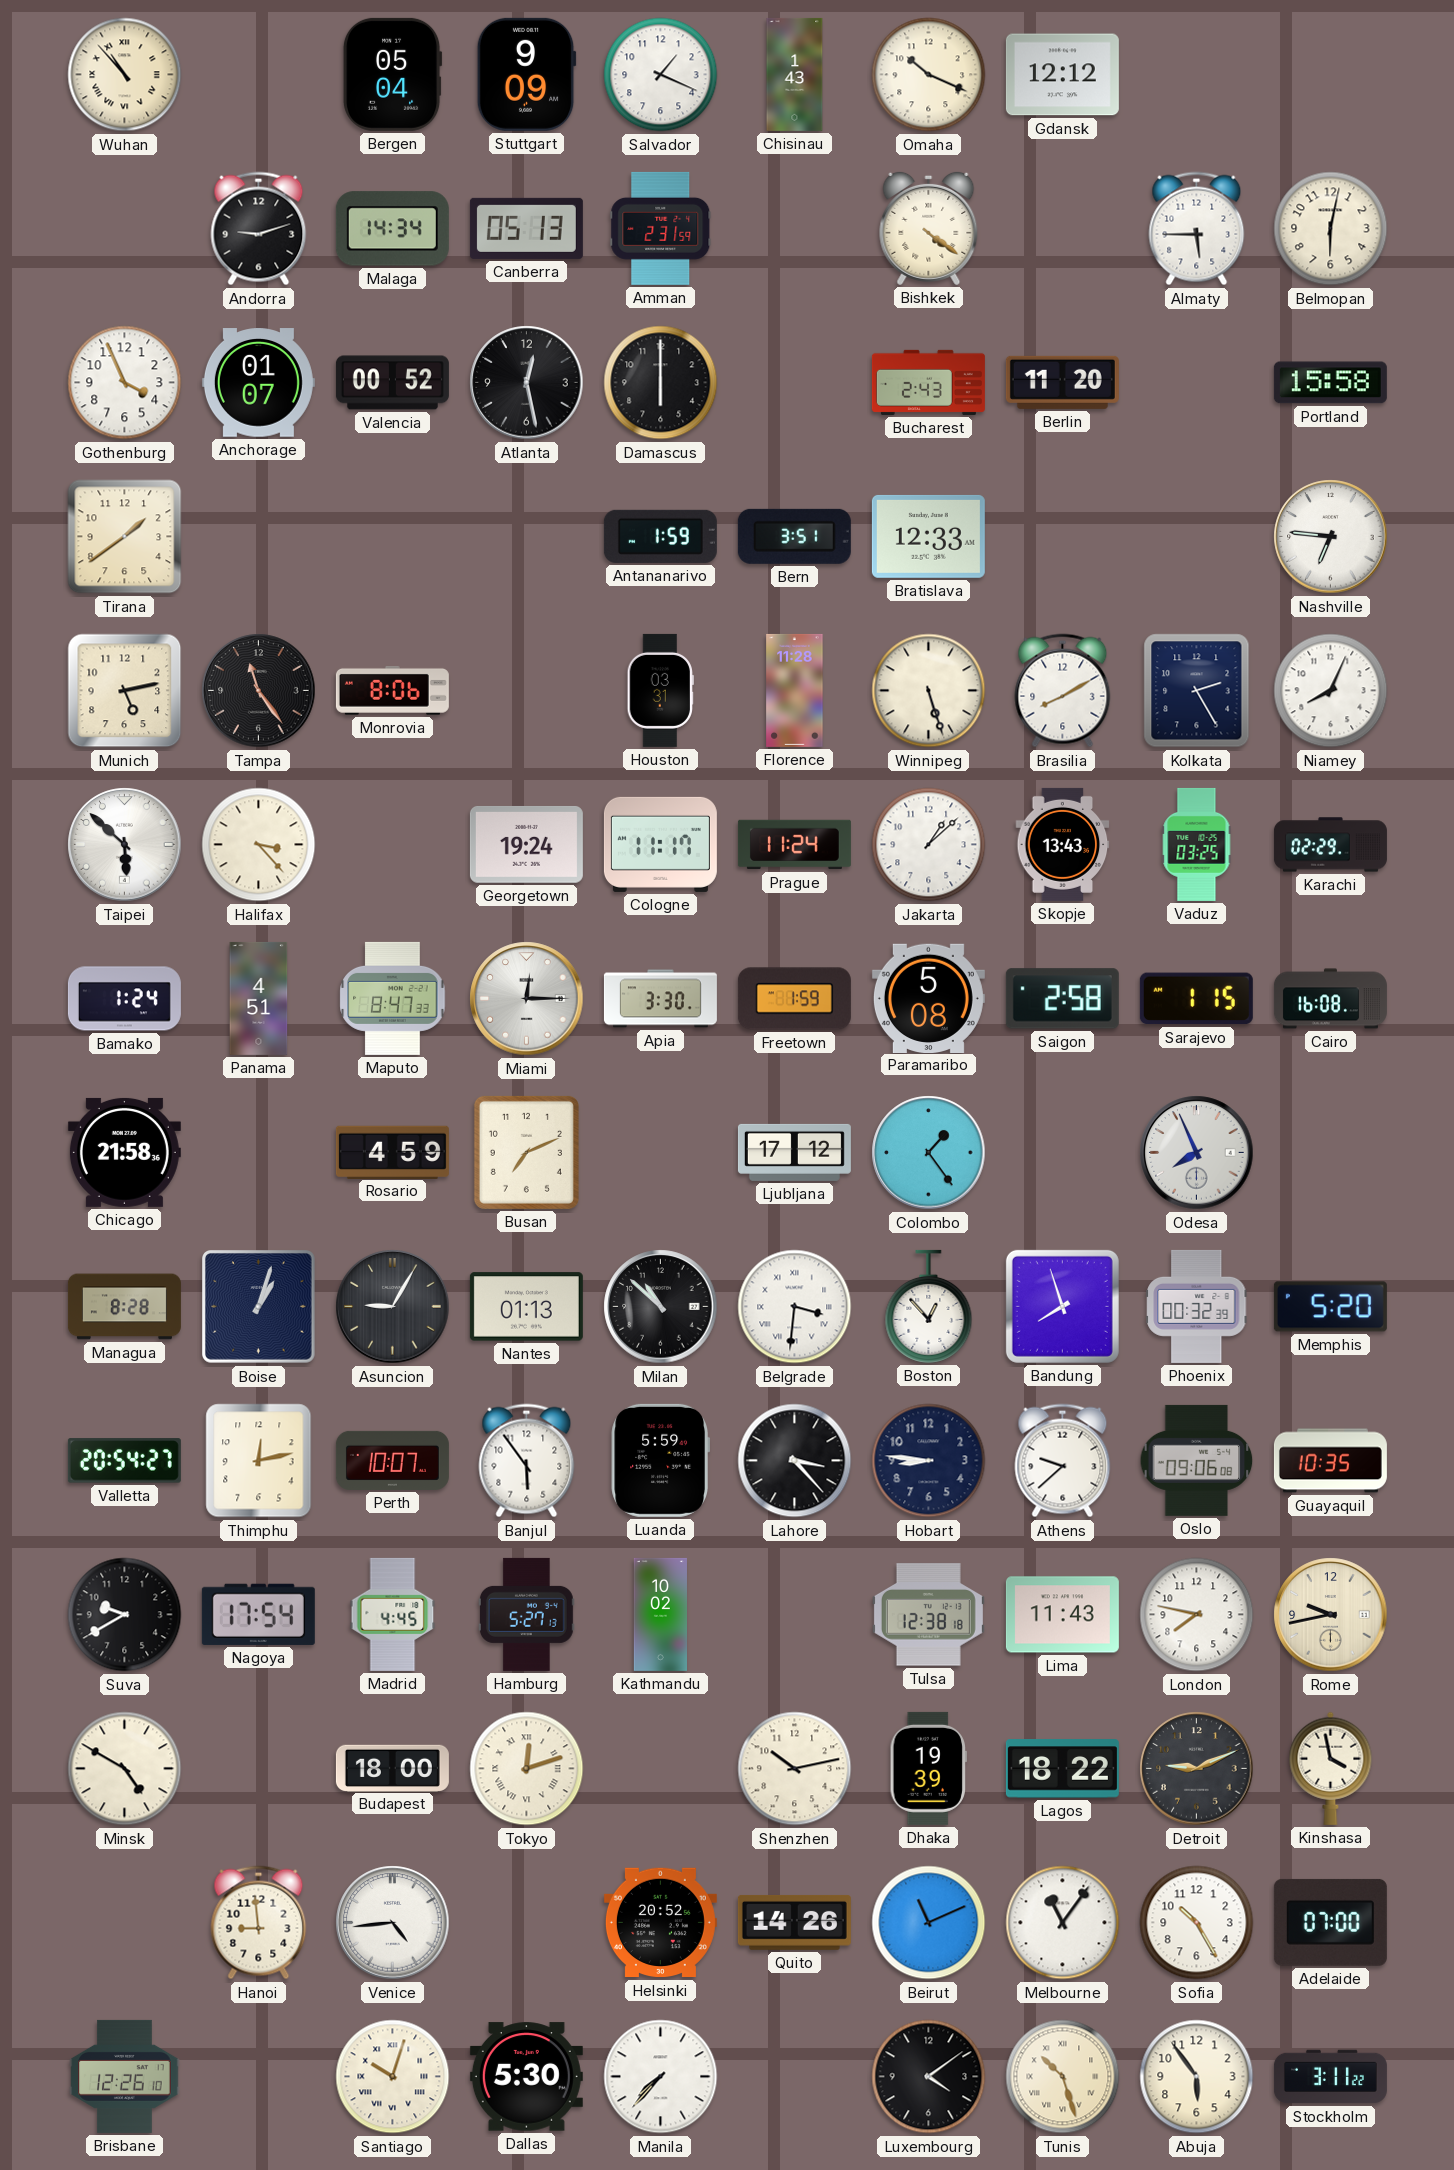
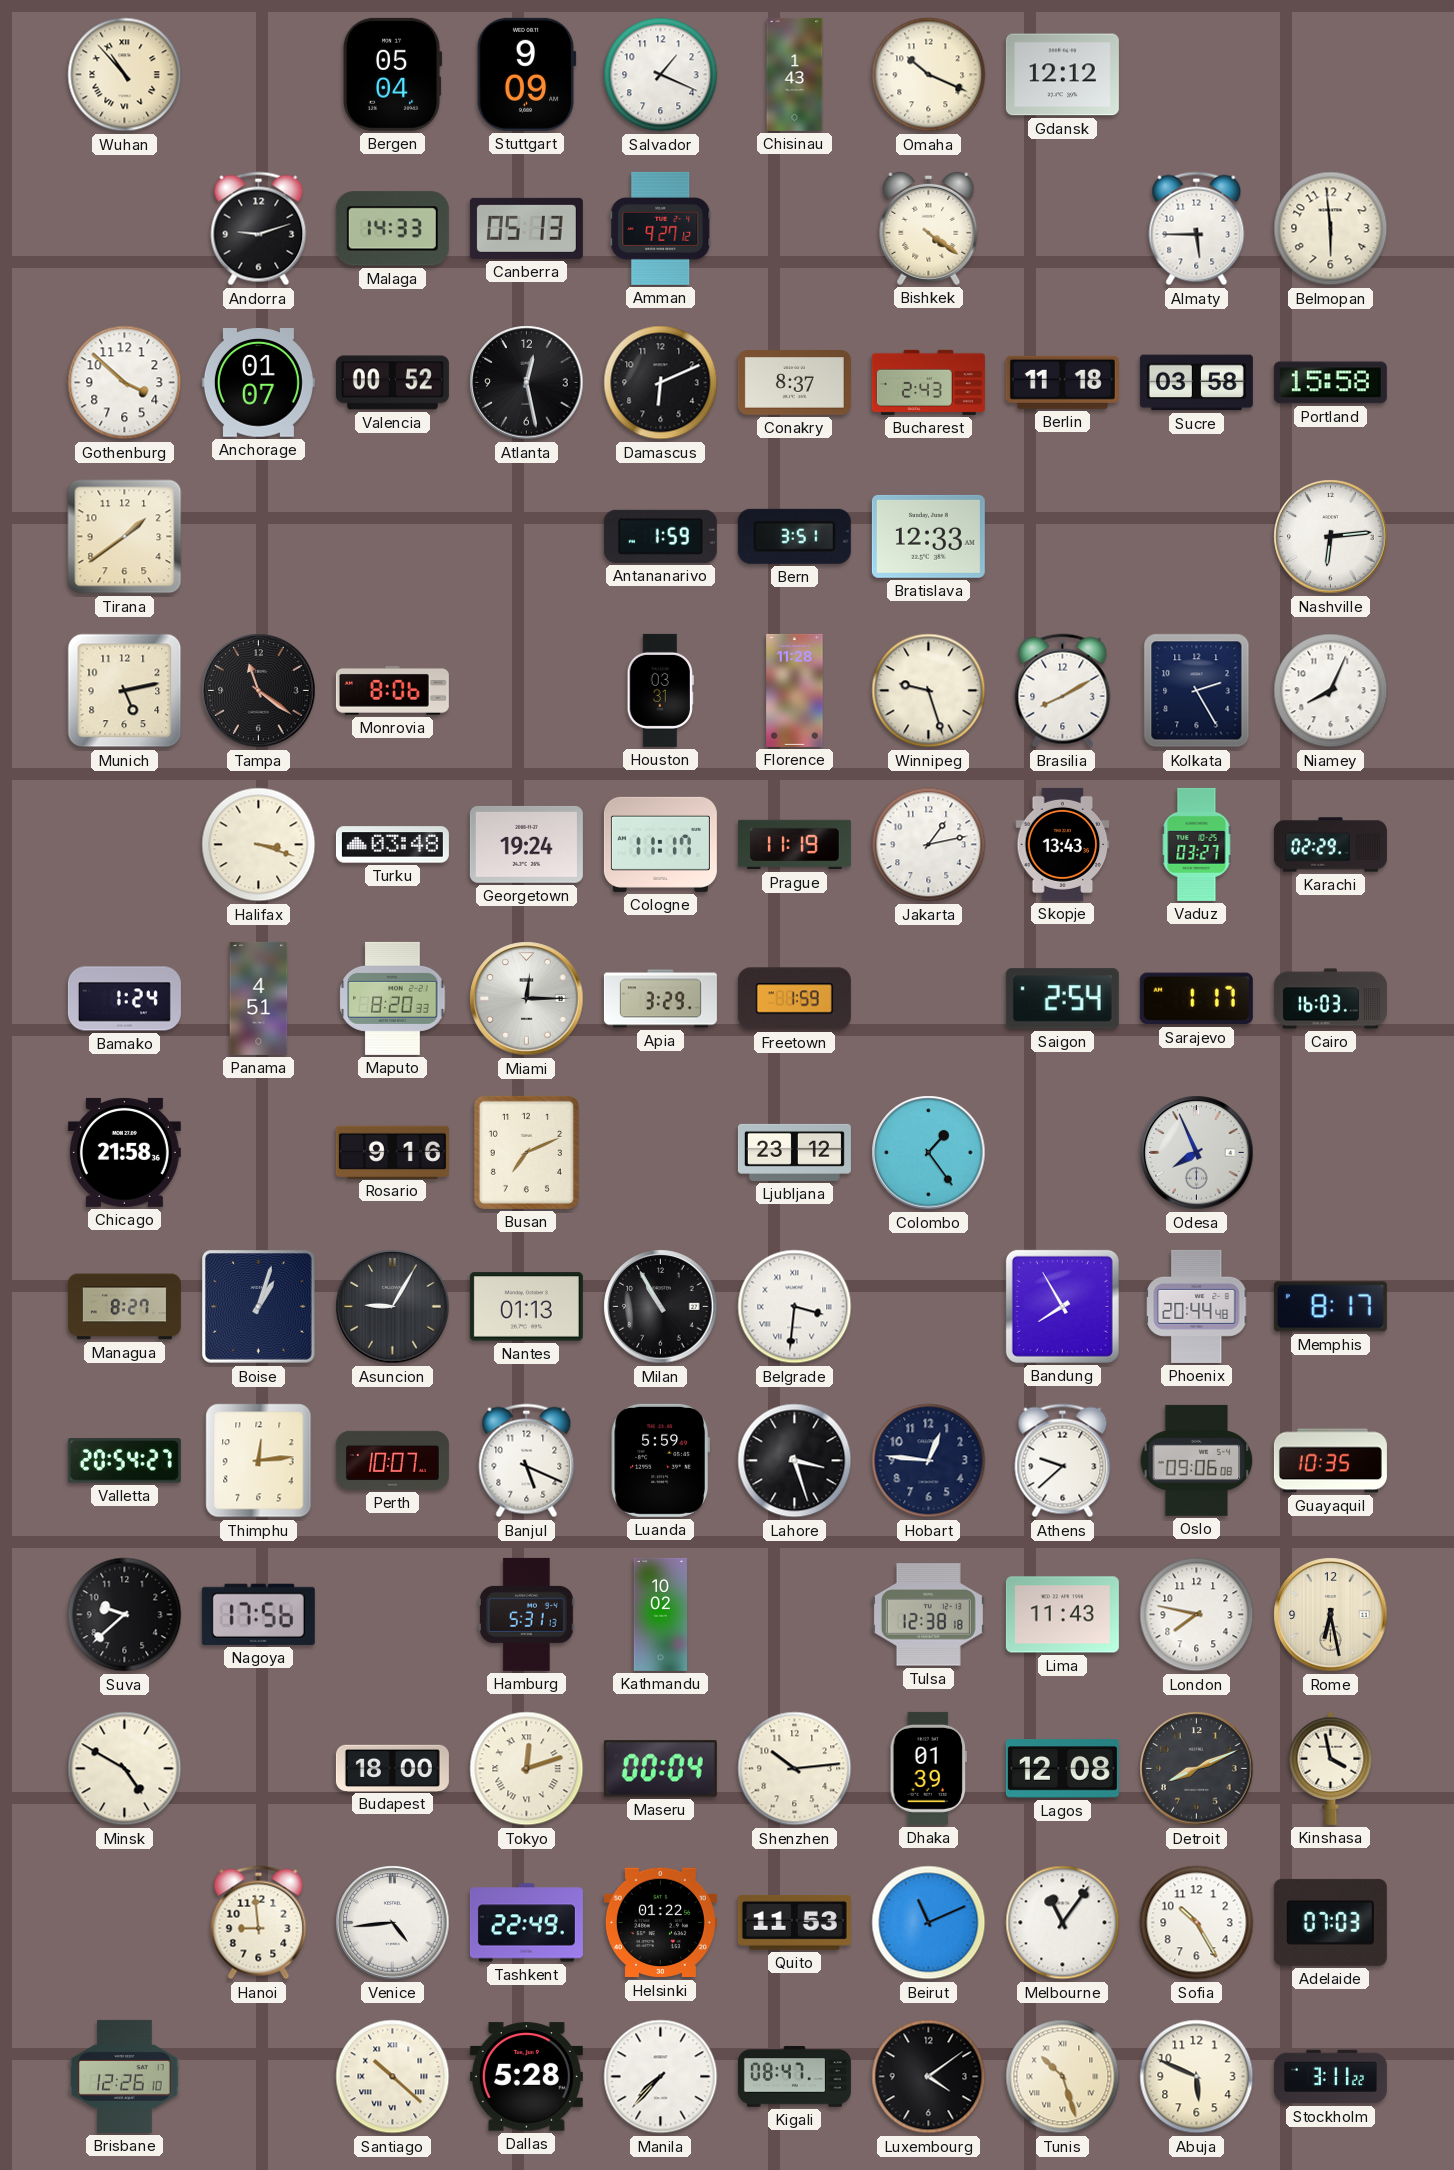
Malaga: 14:34 -> 14:33 (392, 229)
Amman: 2:31 -> 9:27 (661, 228)
Belmopan: 6:02 -> 5:59 (1331, 229)
Gothenburg: 3:56 -> 3:52 (125, 383)
Damascus: 6:00 -> 6:11 (661, 383)
Conakry: none -> 8:37 (794, 383)
Berlin: 11:20 -> 11:18 (1062, 382)
Sucre: none -> 03:58 (1196, 383)
Nashville: 6:46 -> 6:14 (1331, 537)
Tampa: 11:24 -> 11:21 (259, 691)
Winnipeg: 5:27 -> 9:27 (929, 691)
Taipei: 5:52 -> none (125, 845)
Halifax: 3:23 -> 3:18 (259, 845)
Turku: none -> 03:48 (392, 845)
Prague: 11:24 -> 11:19 (794, 845)
Jakarta: 1:08 -> 1:13 (929, 845)
Vaduz: 03:25 -> 03:27 (1197, 844)
Maputo: 8:47 -> 8:20 (393, 998)
Apia: 3:30 -> 3:29 (660, 999)
Paramaribo: 5:08 -> none (928, 998)
Saigon: 2:58 -> 2:54 (1062, 999)
Sarajevo: 1:15 -> 1:17 (1196, 999)
Cairo: 16:08 -> 16:03 (1330, 999)
Rosario: 4:59 -> 9:16 (392, 1152)
Ljubljana: 17:12 -> 23:12 (794, 1152)
Managua: 8:28 -> 8:27 (124, 1307)
Milan: 10:52 -> 10:55 (661, 1307)
Boston: 12:53 -> none (929, 1306)
Bandung: 7:57 -> 7:55 (1062, 1306)
Phoenix: 00:32 -> 20:44 (1197, 1306)
Memphis: 5:20 -> 8:17 (1330, 1307)
Thimphu: 12:13 -> 12:14 (259, 1461)
Banjul: 5:54 -> 5:19 (527, 1461)
Lahore: 3:23 -> 3:27 (795, 1461)
Hobart: 8:46 -> 12:46 (929, 1461)
Suva: 9:40 -> 9:38 (125, 1615)
Nagoya: 17:54 -> 17:56 (258, 1614)
Madrid: 4:45 -> none (393, 1614)
Hamburg: 5:27 -> 5:31 (527, 1614)
Rome: 9:43 -> 6:28 (1331, 1615)
Maseru: none -> 00:04 (660, 1769)
Shenzhen: 10:13 -> 10:14 (795, 1769)
Dhaka: 19:39 -> 01:39 (928, 1768)
Lagos: 18:22 -> 12:08 (1062, 1769)
Detroit: 9:11 -> 8:11 (1197, 1769)
Tashkent: none -> 22:49 (526, 1923)
Helsinki: 20:52 -> 01:22 (660, 1923)
Quito: 14:26 -> 11:53 (794, 1922)
Adelaide: 07:00 -> 07:03 (1330, 1922)
Santiago: 10:03 -> 10:22 (393, 2077)
Dallas: 5:30 -> 5:28 (526, 2077)
Kigali: none -> 08:47 (794, 2077)
Abuja: 5:54 -> 5:49 (1197, 2077)
